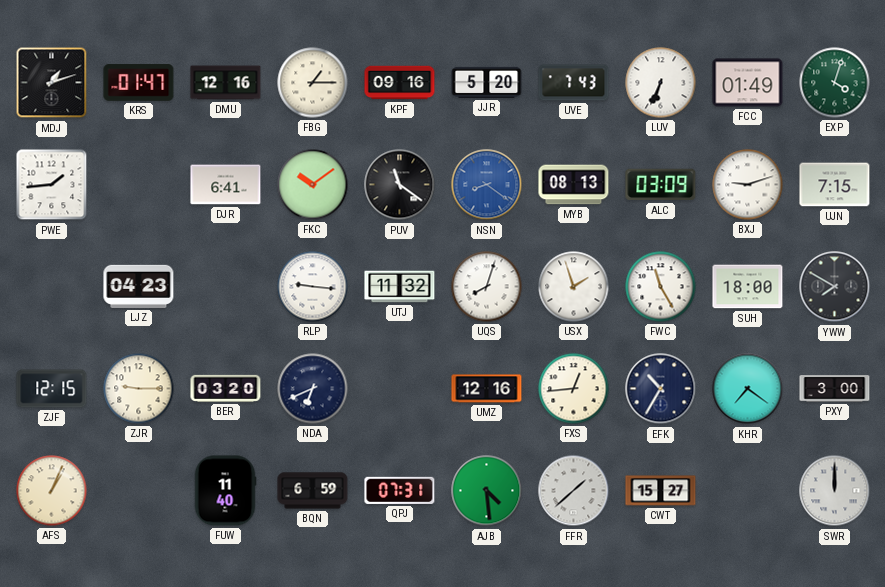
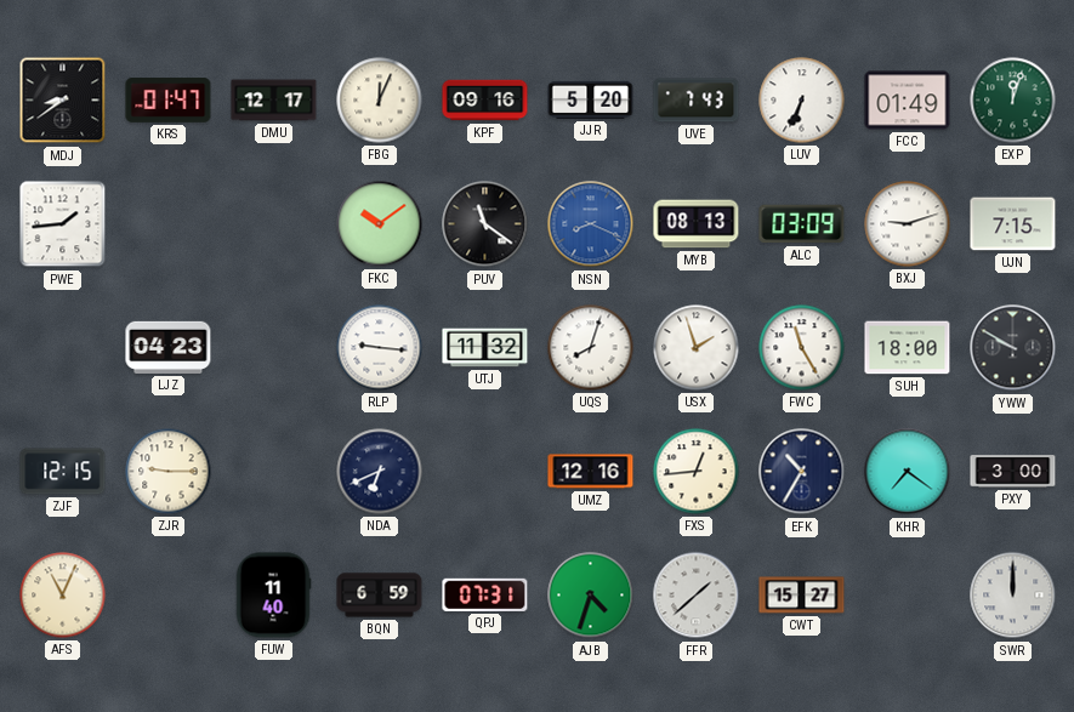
MDJ: 1:12 -> 8:39 (63, 101)
DMU: 12:16 -> 12:17 (274, 101)
FBG: 1:15 -> 12:04 (380, 101)
EXP: 4:03 -> 12:03 (1013, 101)
DJR: 6:41 -> none (226, 185)
NSN: 8:21 -> 8:19 (591, 224)
YWW: 7:50 -> 9:50 (1013, 348)
BER: 03:20 -> none (226, 388)
AFS: 1:04 -> 11:04 (63, 596)
AJB: 4:29 -> 4:33 (591, 596)
